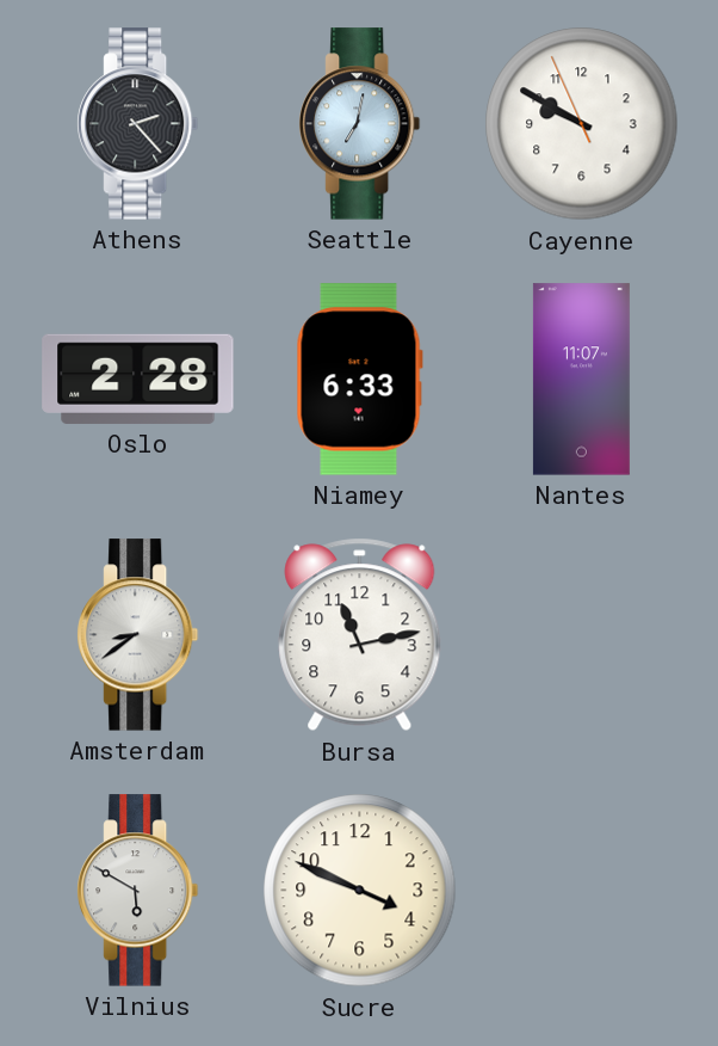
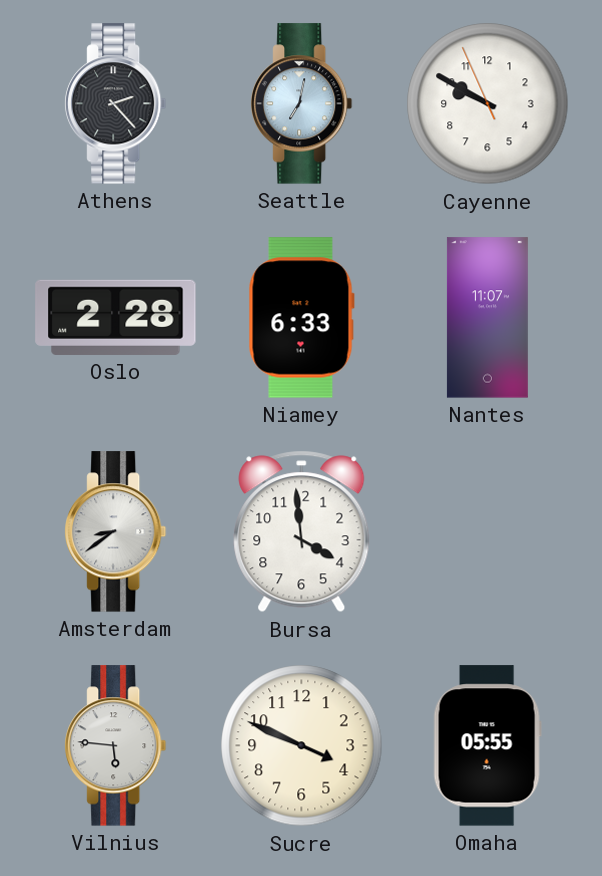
Bursa: 11:13 -> 3:59 (302, 532)
Vilnius: 5:50 -> 5:46 (116, 746)
Omaha: none -> 05:55 (487, 746)
